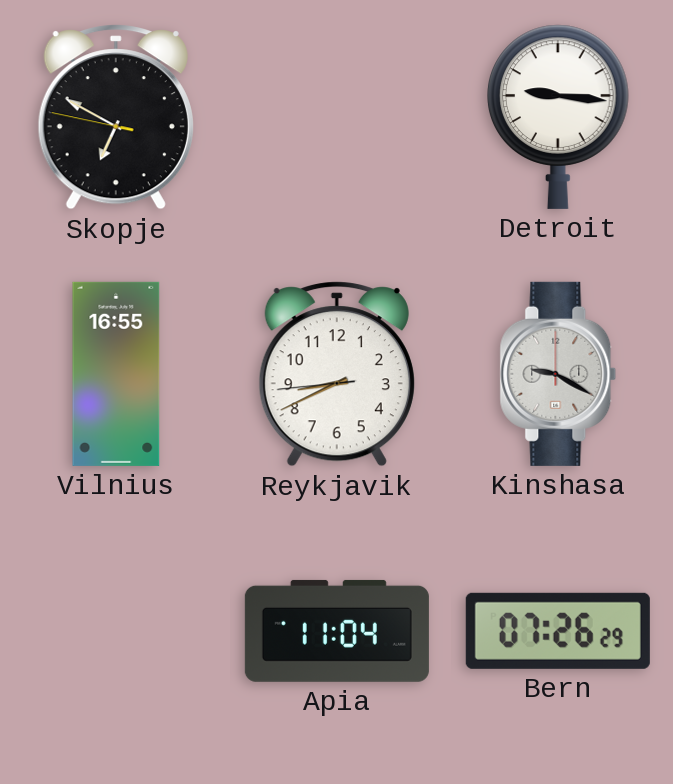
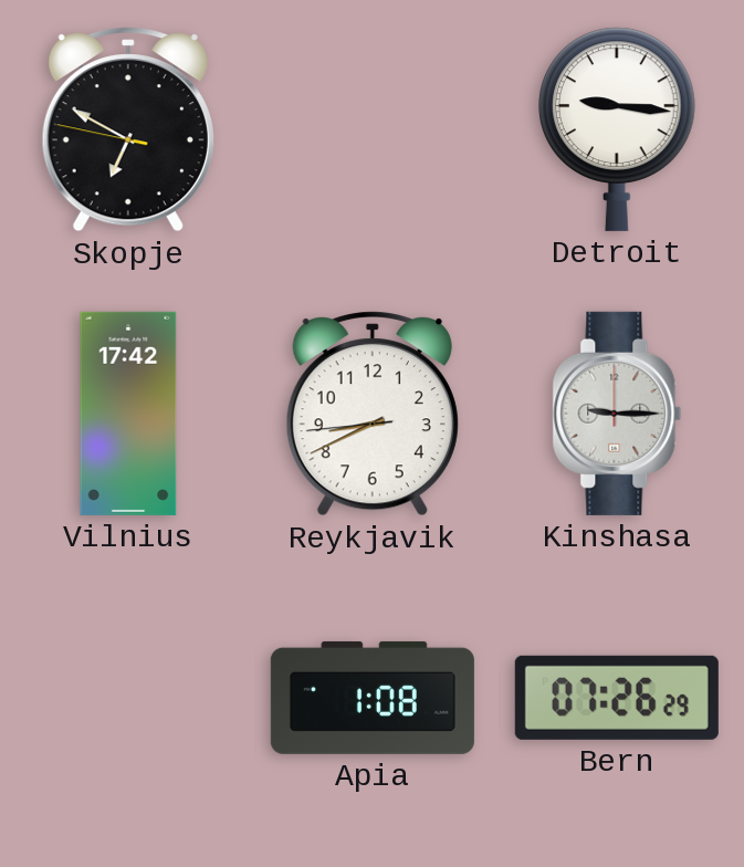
Vilnius: 16:55 -> 17:42 (128, 414)
Kinshasa: 9:20 -> 9:15 (617, 414)
Apia: 11:04 -> 1:08 (373, 698)
